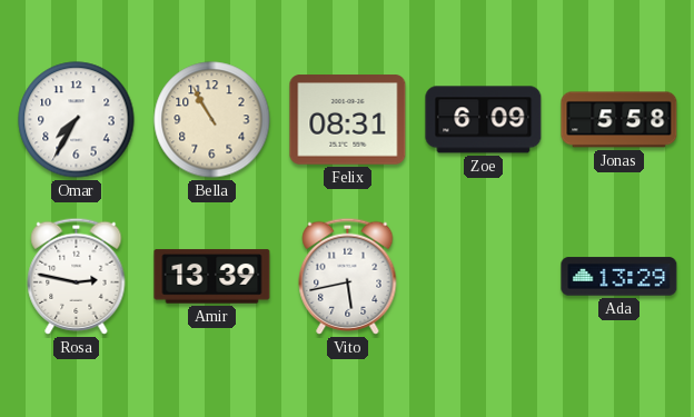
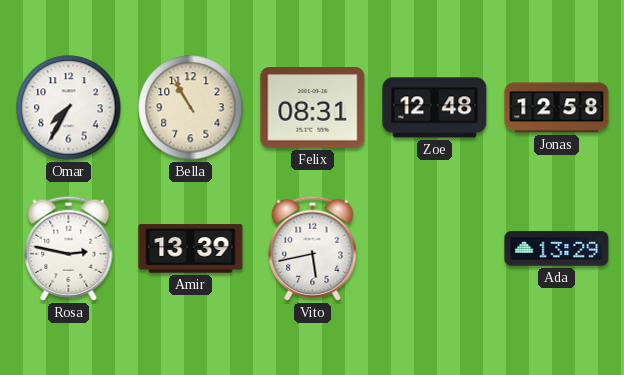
Zoe: 6:09 -> 12:48 (435, 108)
Jonas: 5:58 -> 12:58 (557, 108)
